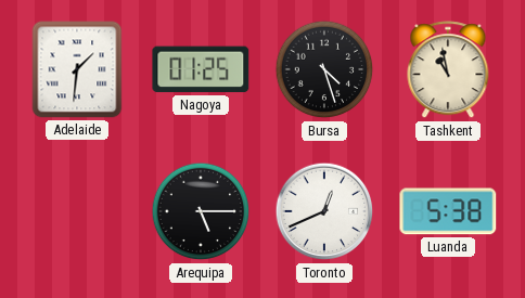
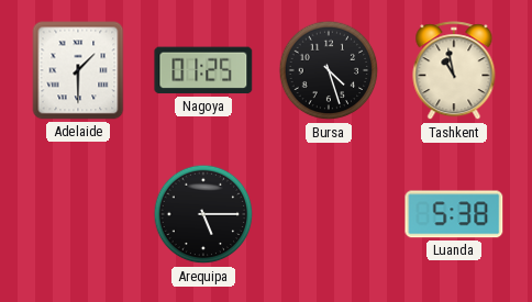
Adelaide: 1:31 -> 1:30 (78, 70)
Toronto: 12:41 -> none (324, 211)
